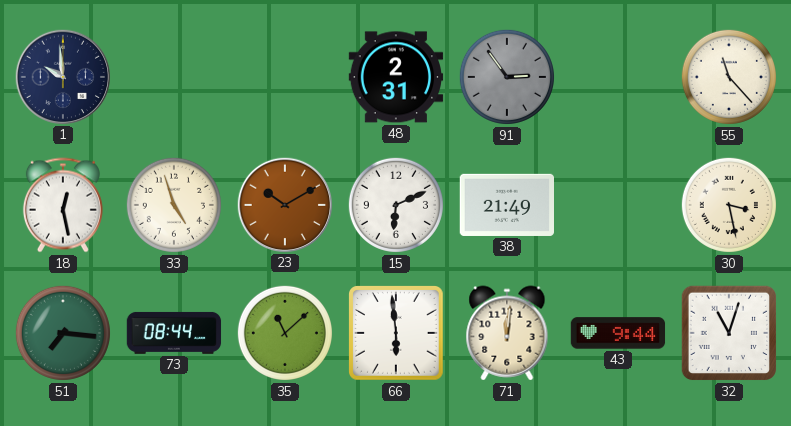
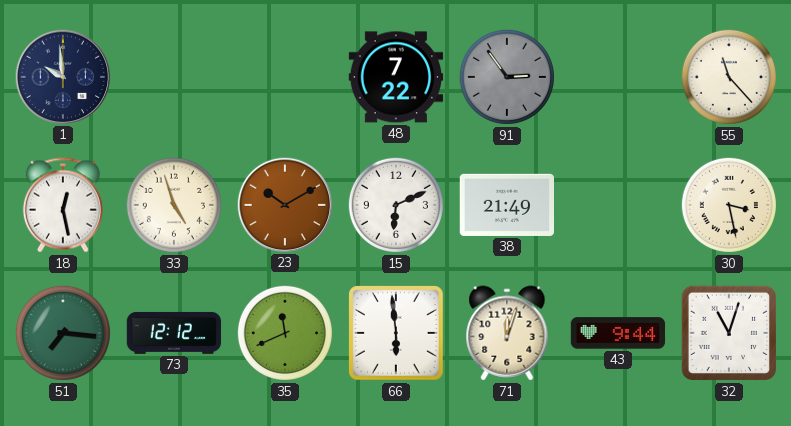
48: 2:31 -> 7:22 (396, 77)
73: 08:44 -> 12:12 (174, 333)
35: 11:08 -> 11:41 (285, 333)
71: 12:01 -> 12:03 (507, 333)
